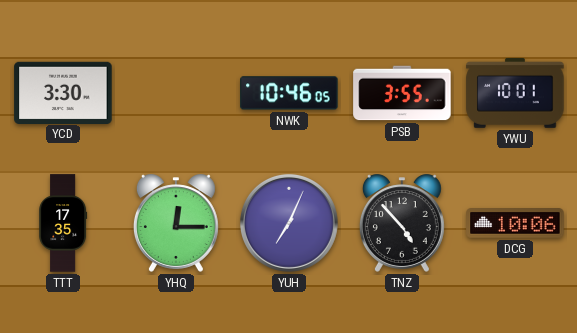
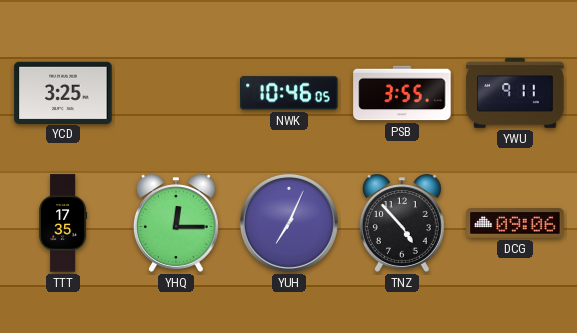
YCD: 3:30 -> 3:25 (63, 92)
YWU: 10:01 -> 9:11 (515, 93)
DCG: 10:06 -> 09:06 (515, 223)
